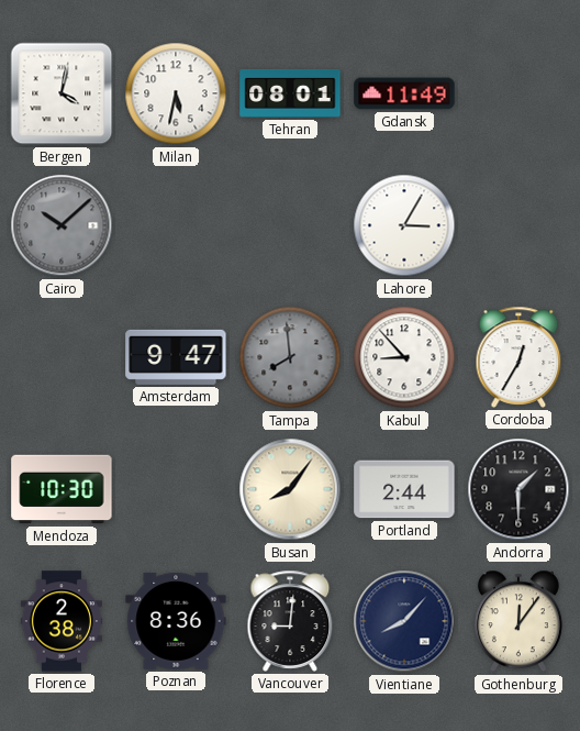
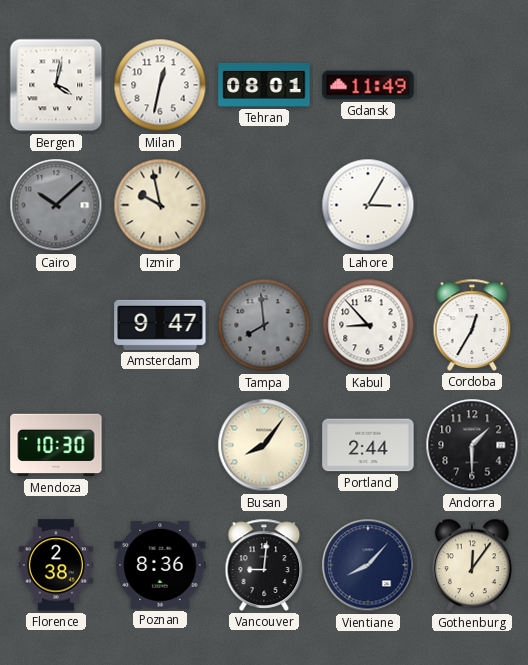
Milan: 5:32 -> 12:32 (160, 85)
Izmir: none -> 9:58 (160, 205)
